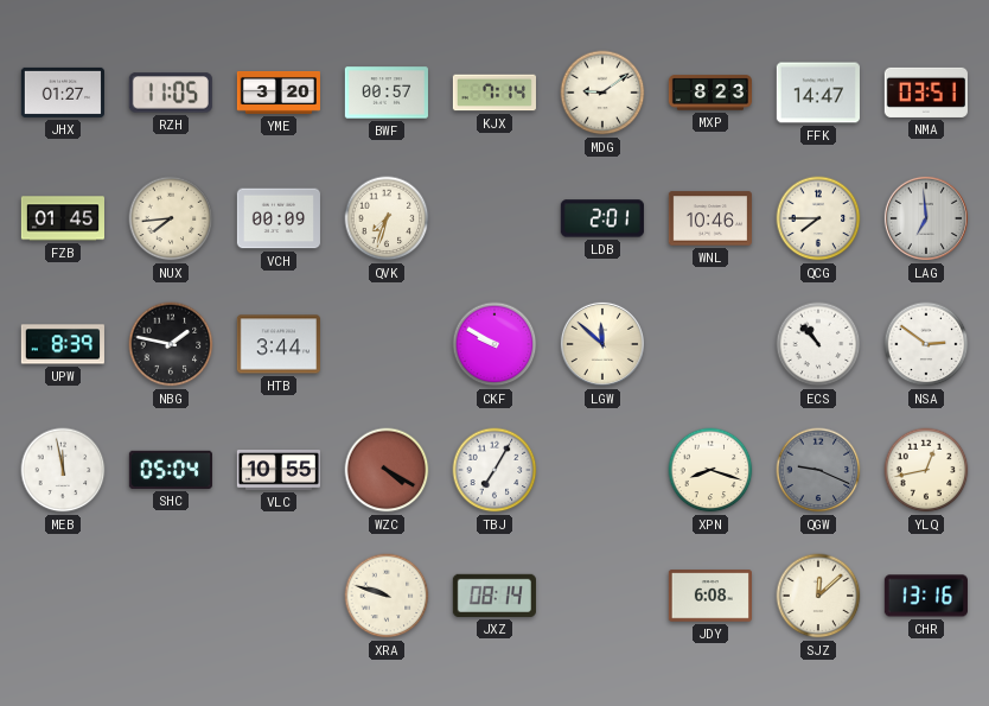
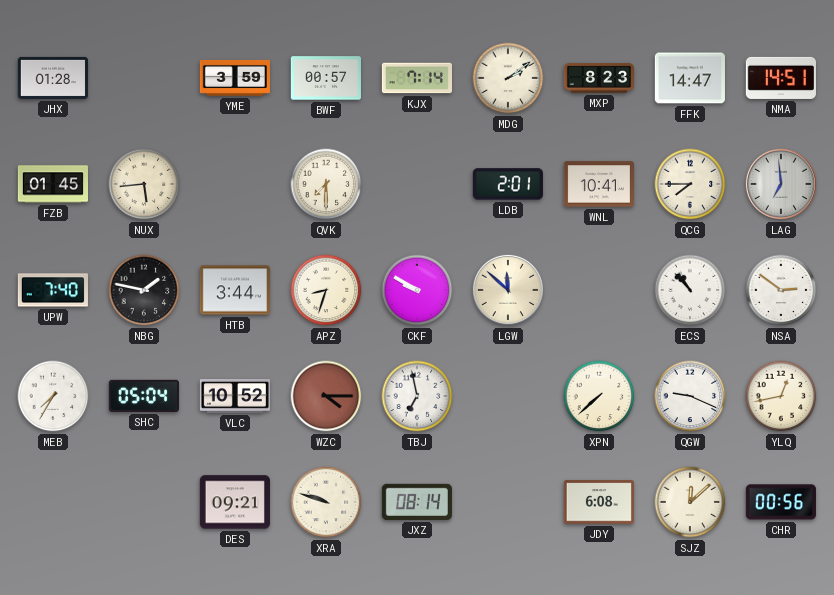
JHX: 01:27 -> 01:28 (53, 78)
RZH: 11:05 -> none (171, 93)
YME: 3:20 -> 3:59 (235, 78)
MDG: 9:09 -> 2:09 (508, 78)
NMA: 03:51 -> 14:51 (781, 78)
NUX: 7:44 -> 5:44 (144, 184)
VCH: 00:09 -> none (279, 218)
QVK: 7:33 -> 7:30 (326, 184)
WNL: 10:46 -> 10:41 (599, 184)
UPW: 8:39 -> 7:40 (53, 290)
APZ: none -> 8:33 (326, 290)
MEB: 11:58 -> 7:35 (53, 396)
VLC: 10:55 -> 10:52 (234, 397)
WZC: 4:20 -> 4:15 (326, 396)
TBJ: 7:05 -> 6:58 (417, 396)
XPN: 8:18 -> 7:38 (599, 396)
QGW dial: grey -> white (690, 396)
DES: none -> 09:21 (235, 502)
CHR: 13:16 -> 00:56 (781, 502)
